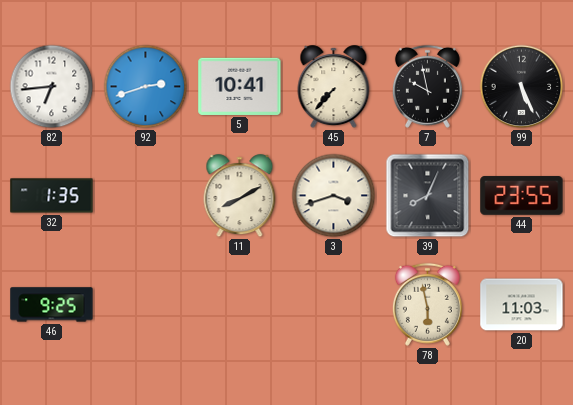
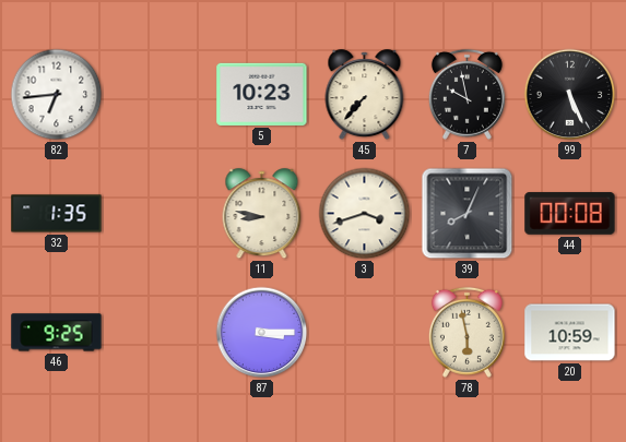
92: 2:42 -> none (146, 87)
5: 10:41 -> 10:23 (262, 94)
11: 8:10 -> 8:47 (262, 214)
44: 23:55 -> 00:08 (570, 214)
87: none -> 3:15 (262, 333)
20: 11:03 -> 10:59 (570, 333)
